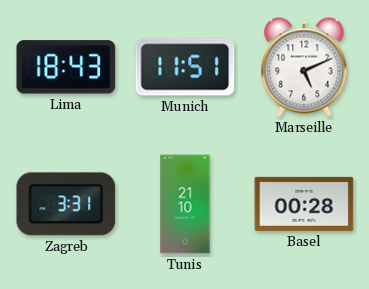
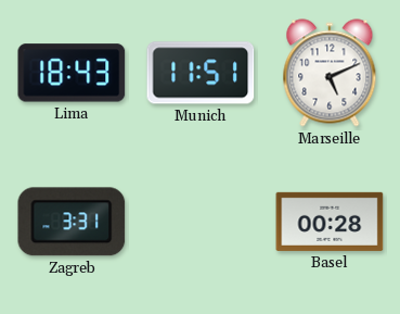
Tunis: 21:10 -> none (185, 204)
